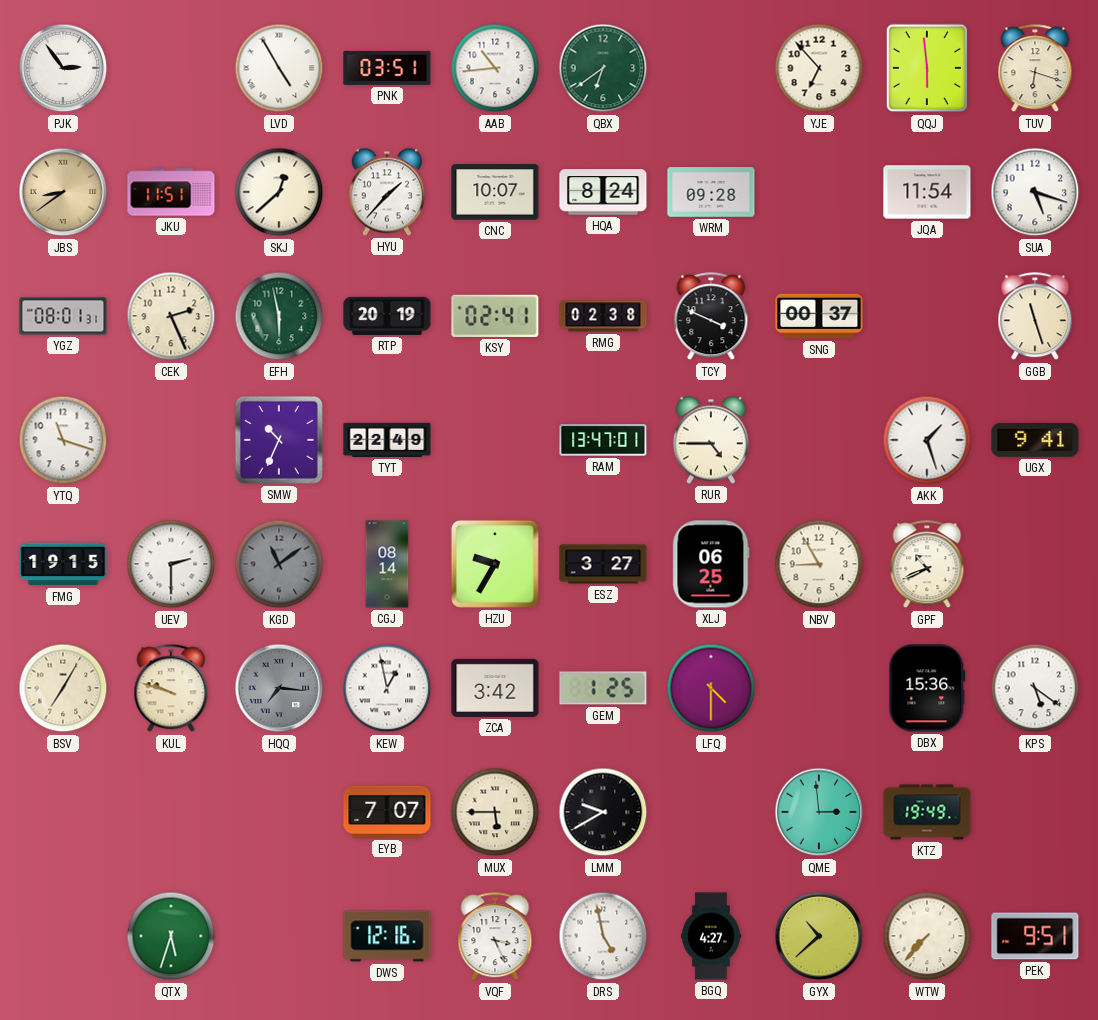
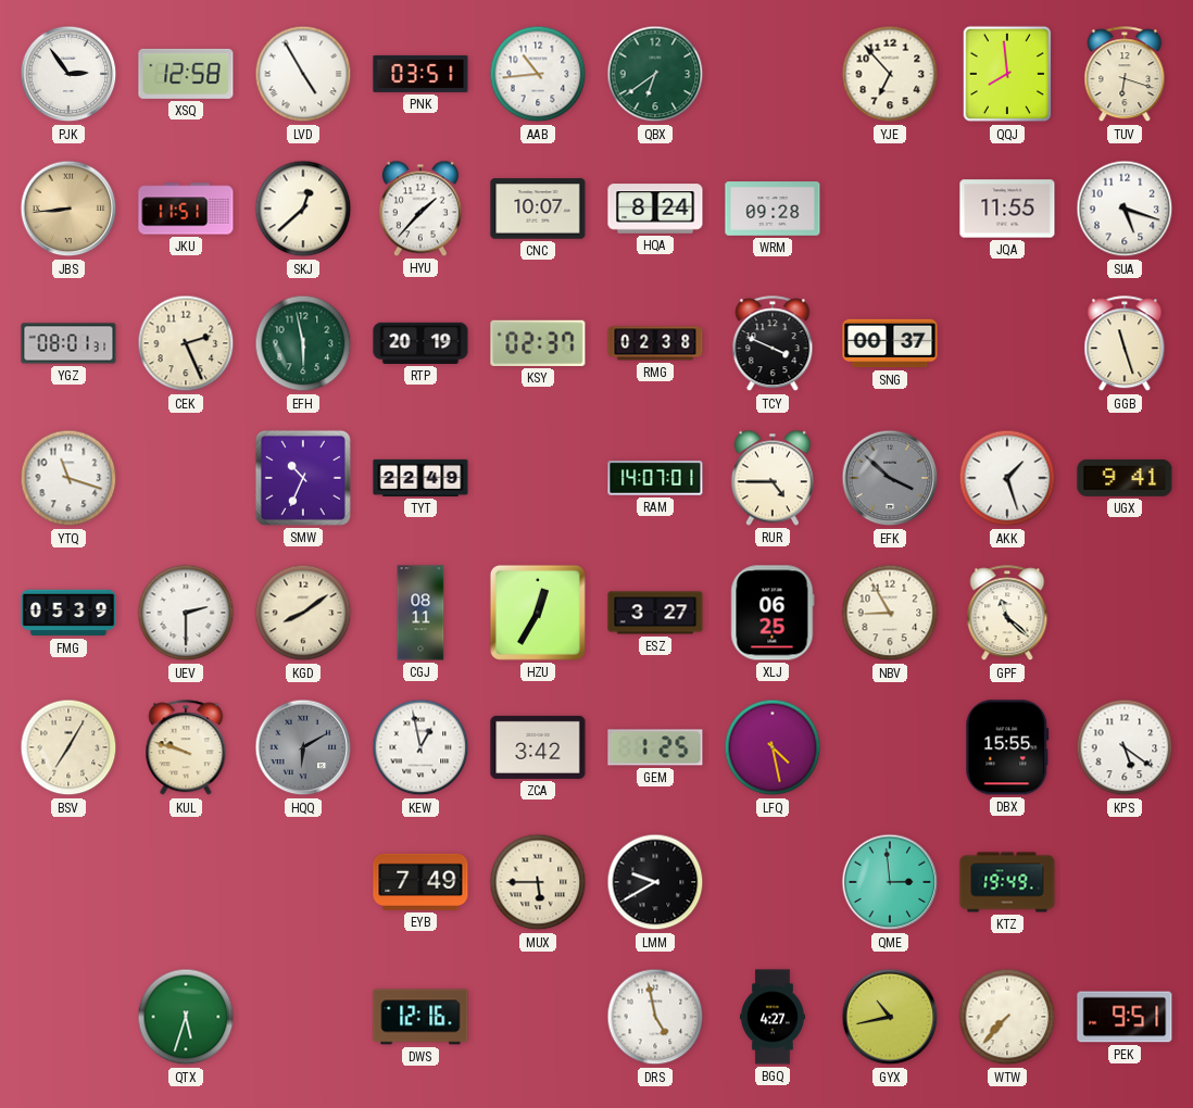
XSQ: none -> 12:58 (186, 74)
QQJ: 5:59 -> 7:59 (1007, 74)
JBS: 8:39 -> 8:44 (68, 209)
JQA: 11:54 -> 11:55 (1007, 209)
KSY: 02:41 -> 02:37 (538, 343)
RAM: 13:47 -> 14:07 (655, 478)
EFK: none -> 3:52 (890, 478)
FMG: 19:15 -> 05:39 (68, 613)
KGD: 11:09 -> 8:09 (303, 613)
KGD dial: grey -> cream (303, 613)
CGJ: 08:14 -> 08:11 (420, 613)
HZU: 9:35 -> 12:35 (538, 613)
GPF: 10:41 -> 11:22 (1007, 614)
HQQ: 7:16 -> 6:10 (303, 747)
LFQ: 4:30 -> 4:28 (773, 747)
DBX: 15:36 -> 15:55 (1007, 747)
EYB: 7:07 -> 7:49 (420, 882)
VQF: 3:26 -> none (495, 937)
GYX: 10:38 -> 10:43 (890, 1017)
